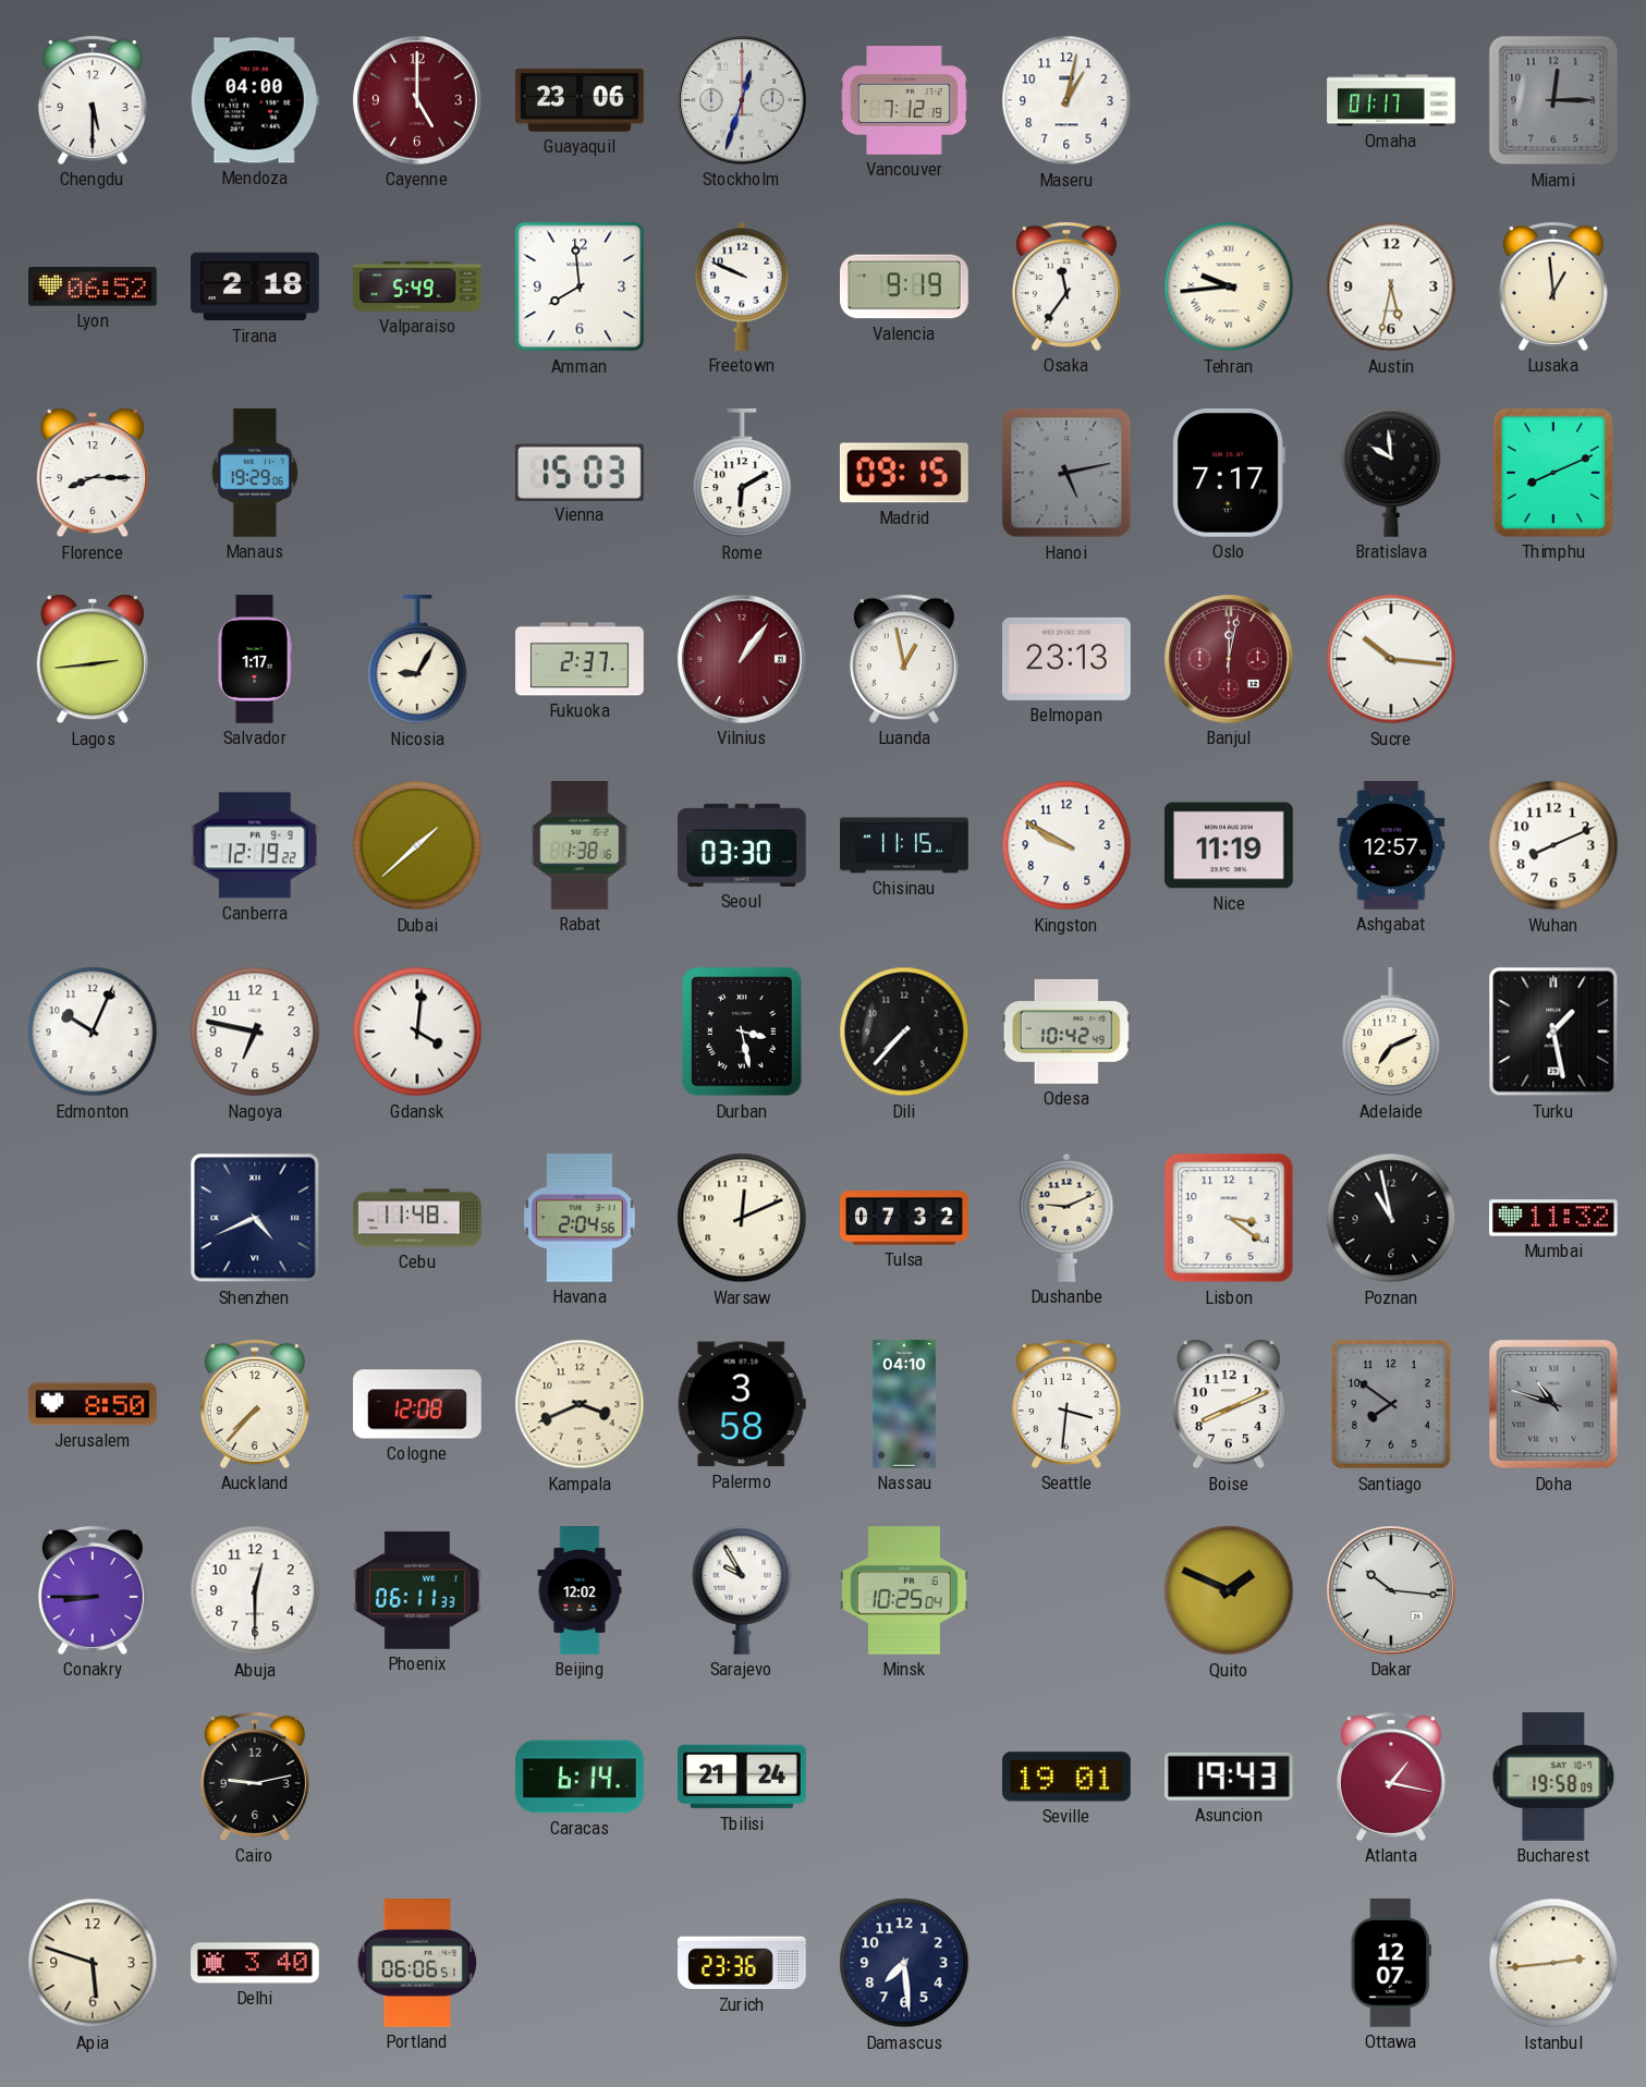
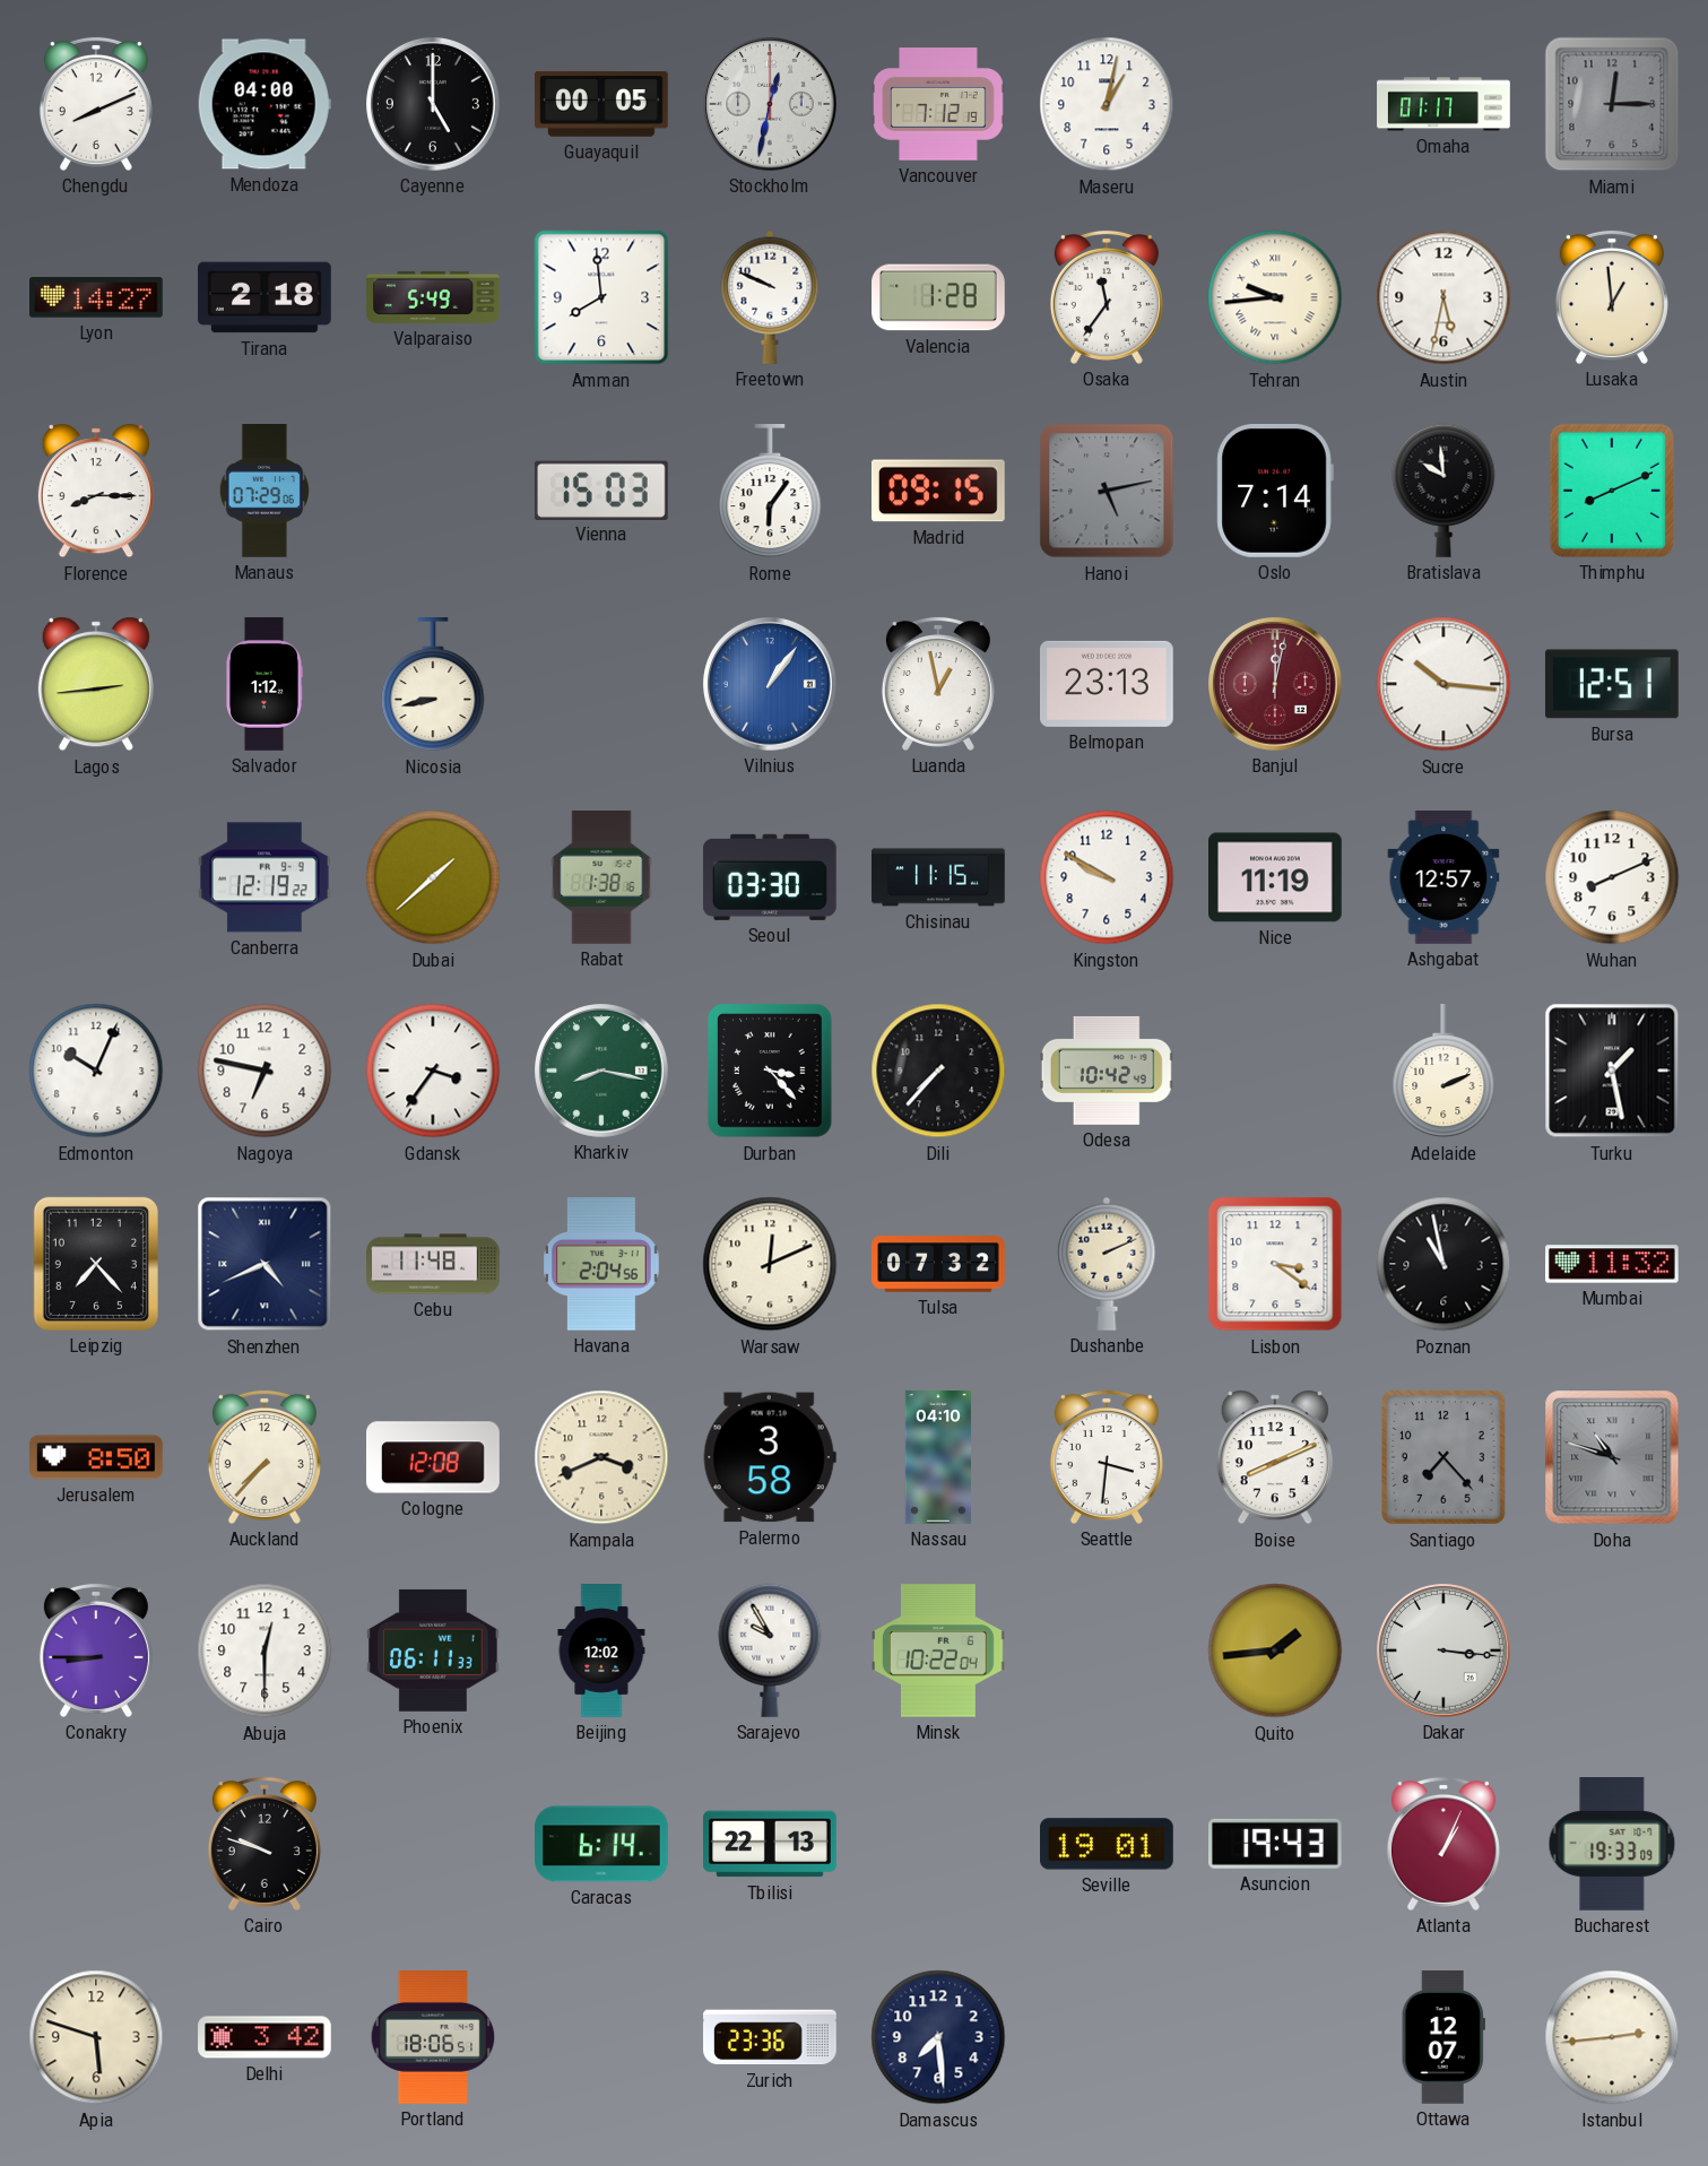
Chengdu: 5:30 -> 8:11 (96, 104)
Cayenne dial: burgundy -> black (434, 105)
Guayaquil: 23:06 -> 00:05 (601, 104)
Stockholm: 12:33 -> 12:32 (771, 105)
Lyon: 06:52 -> 14:27 (97, 297)
Valencia: 9:19 -> 1:28 (938, 297)
Manaus: 19:29 -> 07:29 (265, 492)
Rome: 6:10 -> 6:06 (770, 492)
Oslo: 7:17 -> 7:14 (1275, 491)
Salvador: 1:17 -> 1:12 (263, 684)
Nicosia: 9:05 -> 8:43 (433, 685)
Fukuoka: 2:37 -> none (580, 659)
Vilnius dial: burgundy -> blue (771, 685)
Bursa: none -> 12:51 (1612, 684)
Gdansk: 4:01 -> 3:36 (433, 1071)
Kharkiv: none -> 8:17 (602, 1072)
Durban: 3:28 -> 3:23 (770, 1071)
Adelaide: 7:11 -> 2:11 (1443, 1072)
Leipzig: none -> 7:23 (96, 1264)
Dushanbe: 9:11 -> 2:11 (1107, 1264)
Santiago: 7:51 -> 7:23 (1445, 1458)
Minsk: 10:25 -> 10:22 (939, 1651)
Quito: 1:49 -> 1:44 (1275, 1651)
Dakar: 10:16 -> 3:16 (1445, 1652)
Cairo: 9:13 -> 9:48 (265, 1844)
Tbilisi: 21:24 -> 22:13 (771, 1844)
Atlanta: 1:17 -> 1:04 (1443, 1844)
Bucharest: 19:58 -> 19:33 (1612, 1845)
Delhi: 3:40 -> 3:42 (265, 2037)
Portland: 06:06 -> 18:06 (433, 2038)
